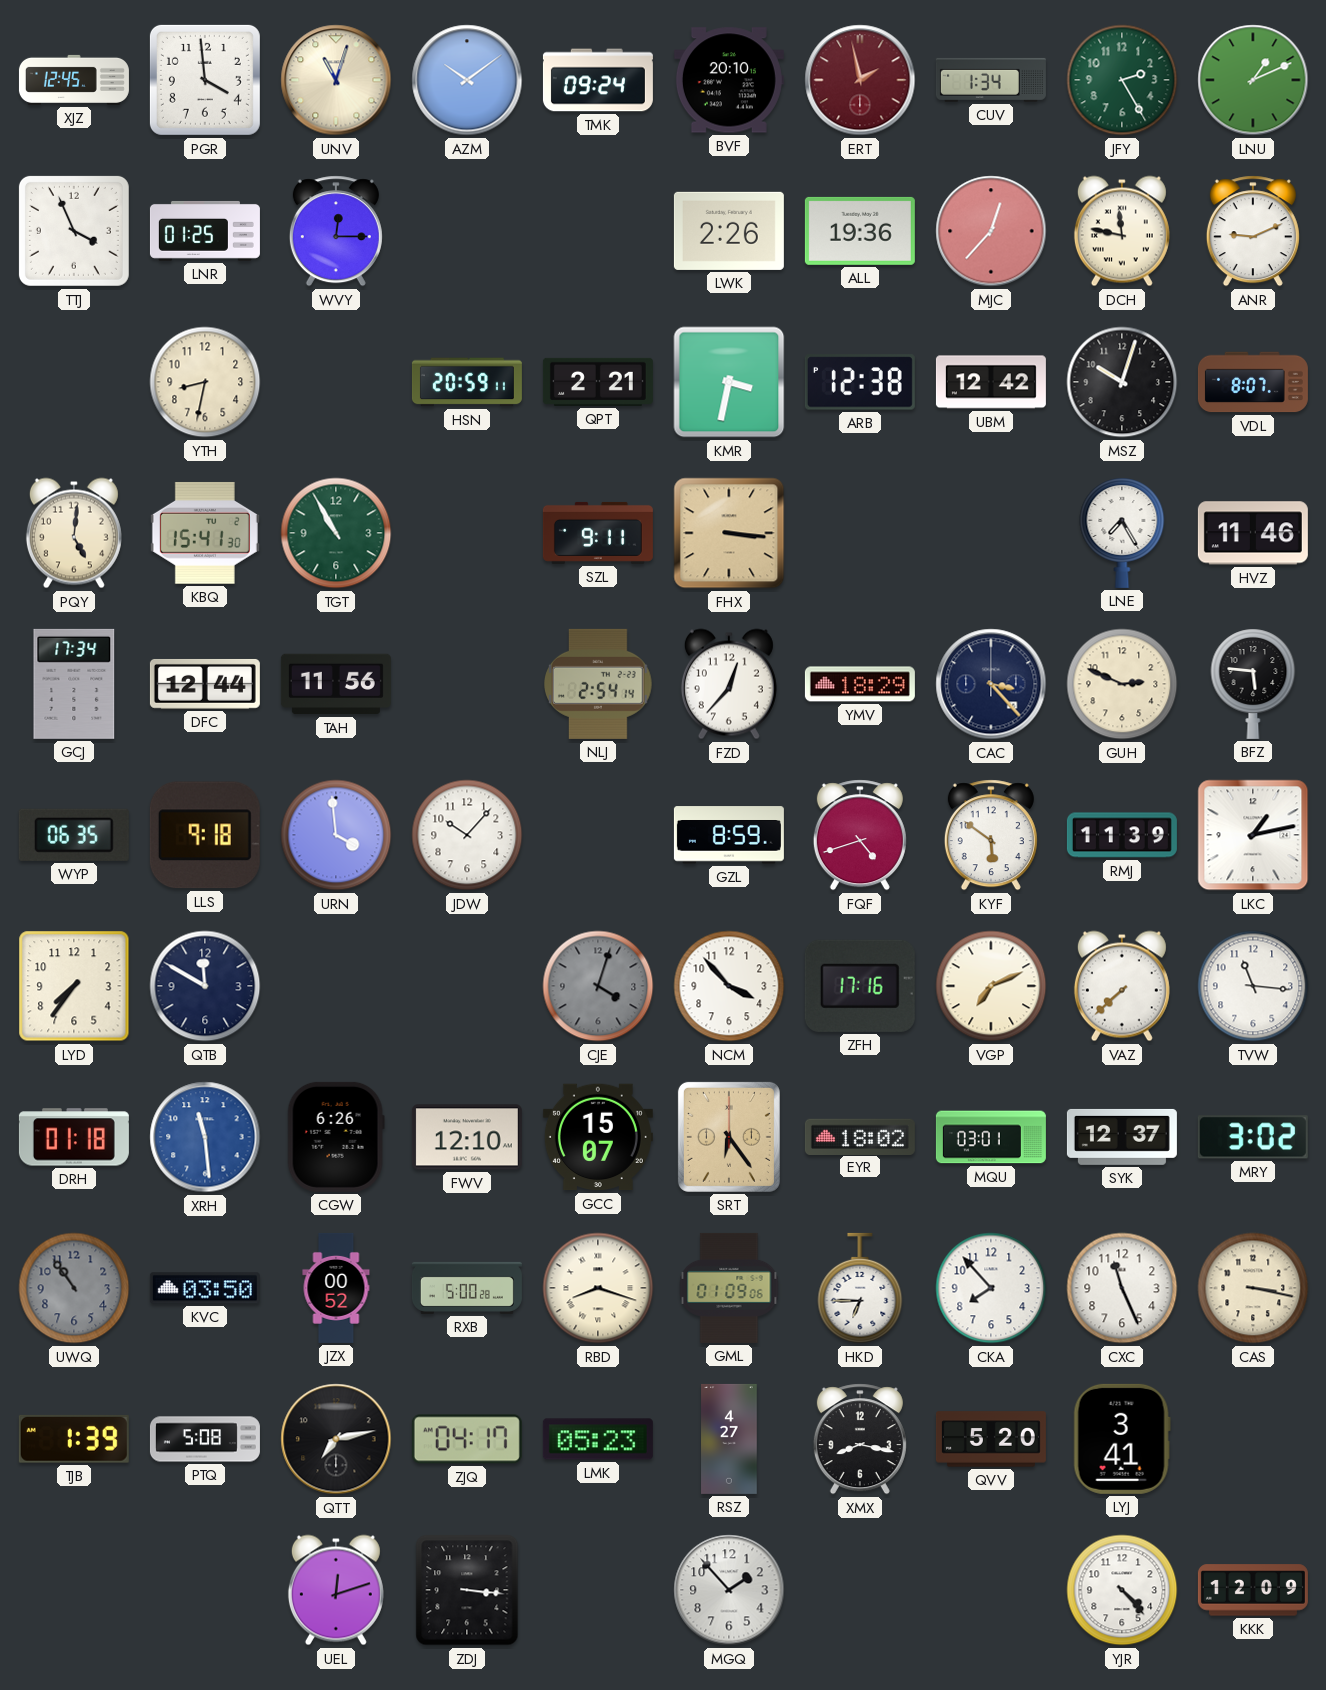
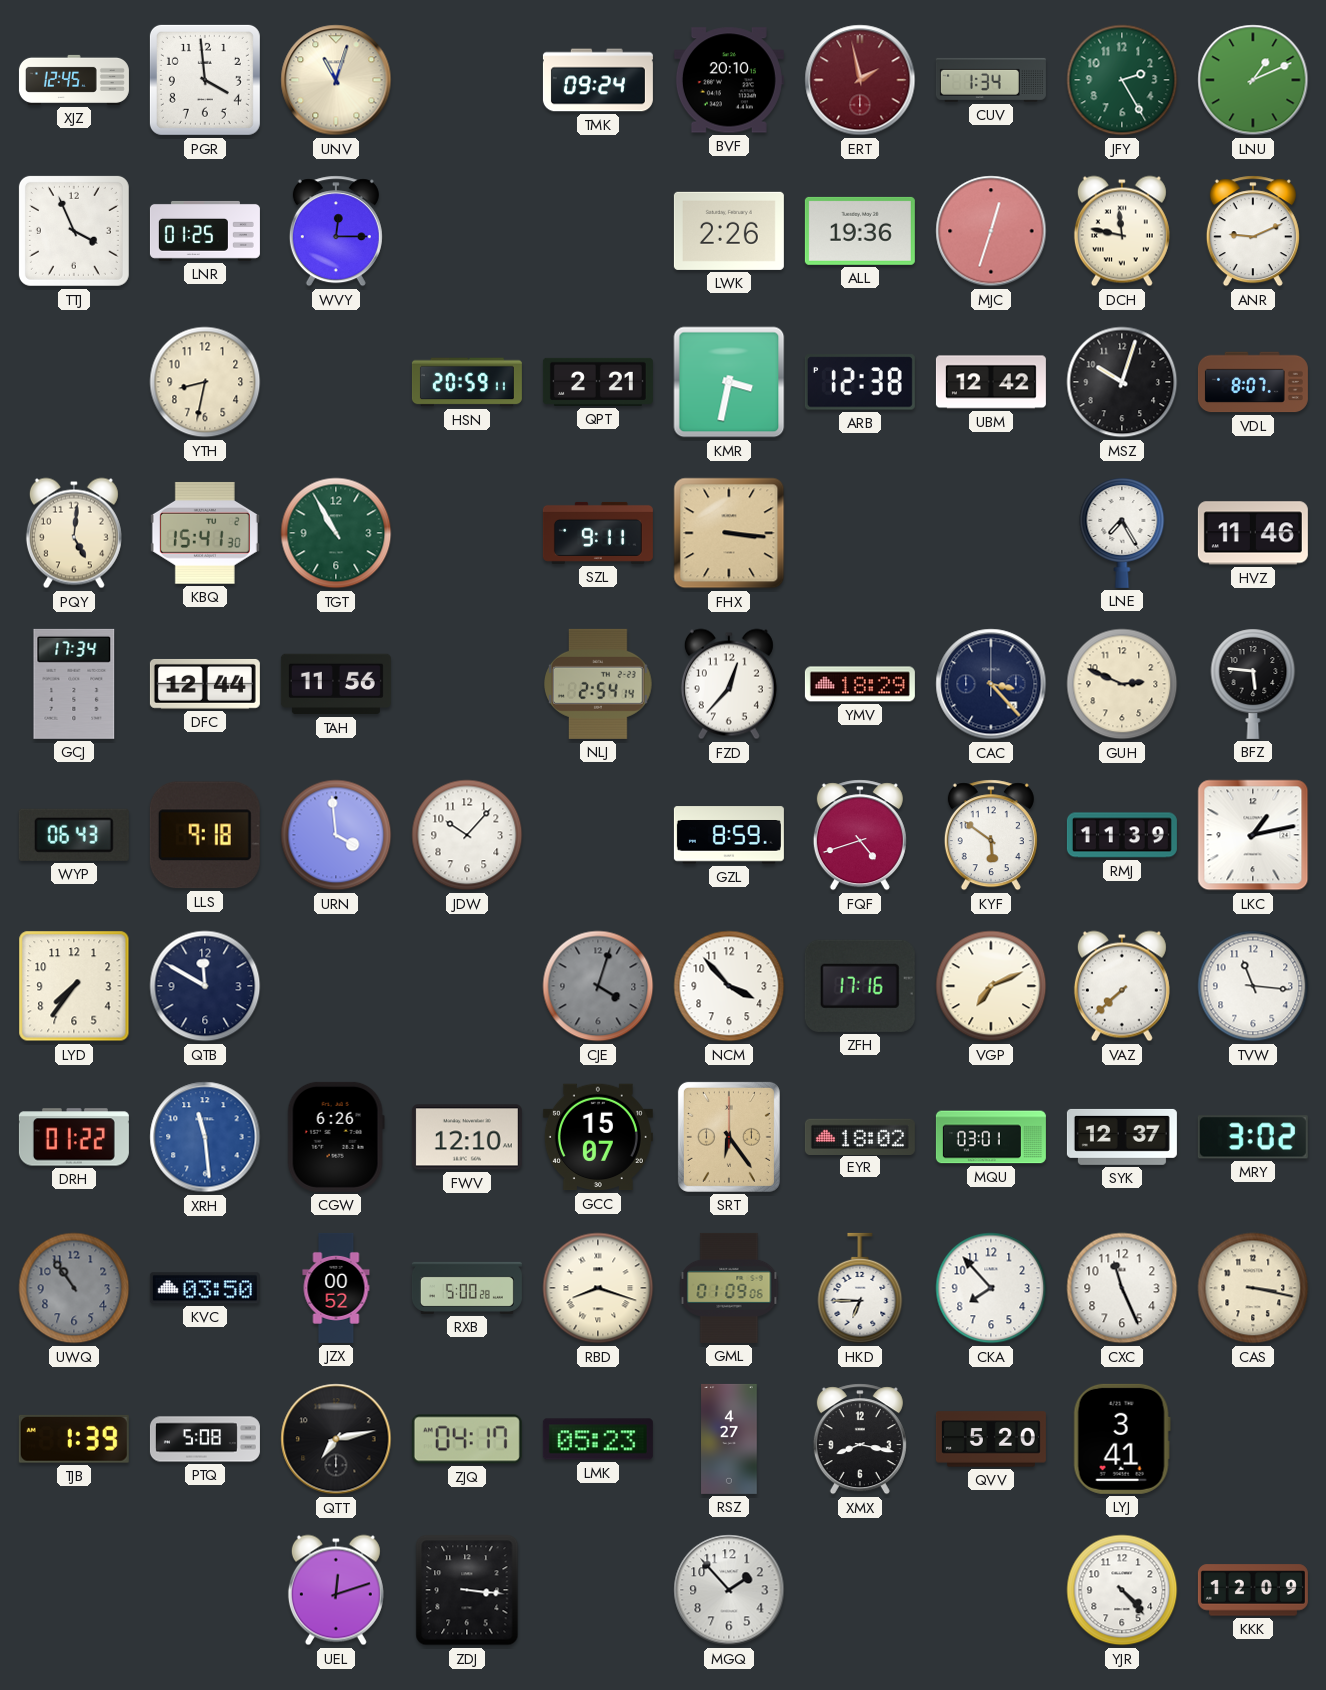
AZM: 10:09 -> none (467, 80)
MJC: 12:37 -> 12:33 (991, 231)
WYP: 06:35 -> 06:43 (74, 835)
DRH: 01:18 -> 01:22 (74, 1137)
